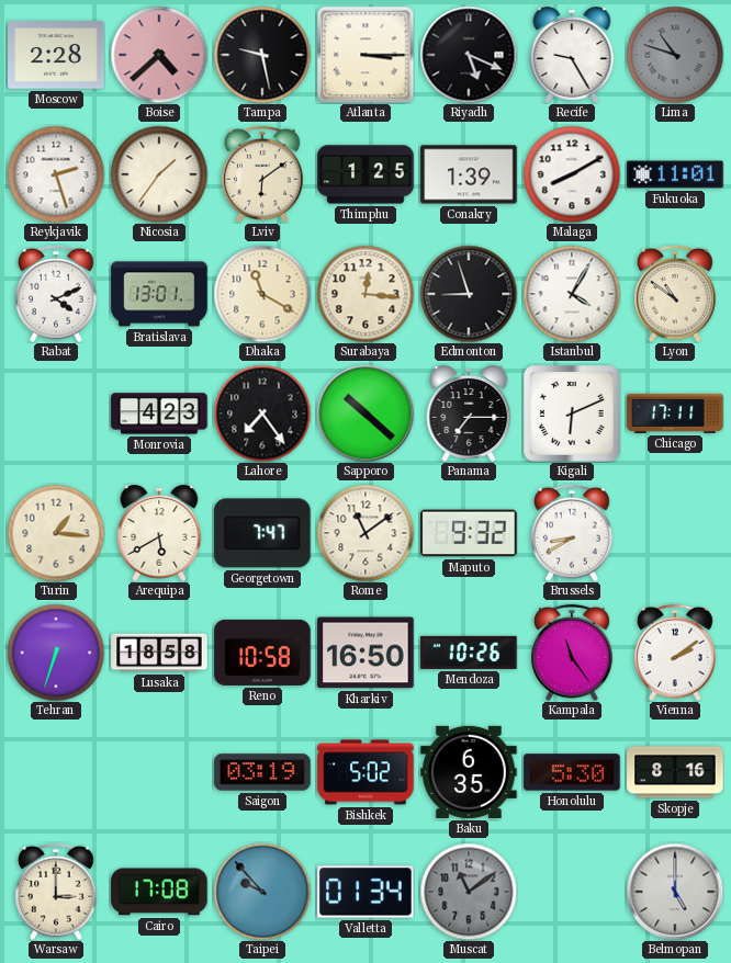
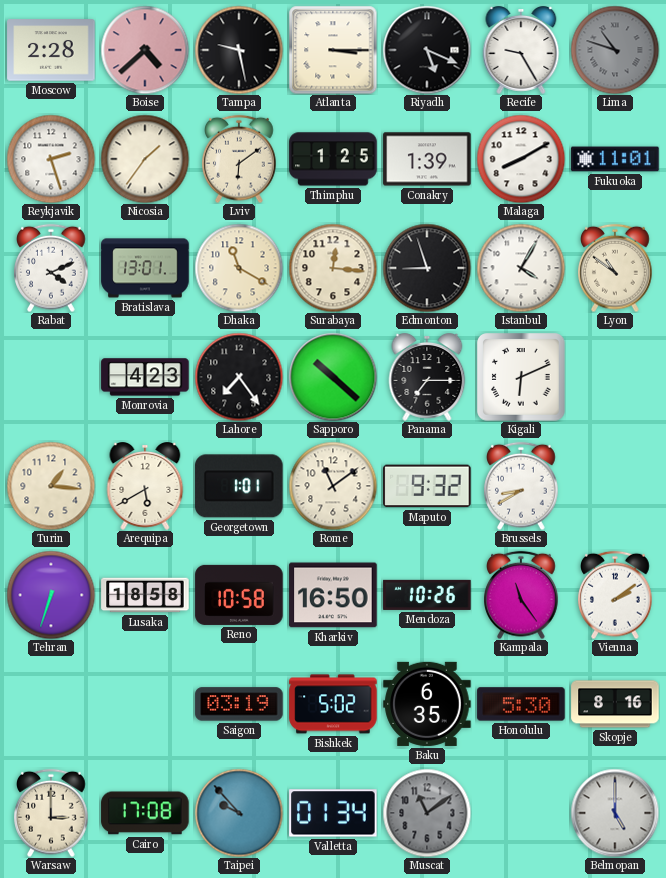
Chicago: 17:11 -> none (675, 413)
Georgetown: 7:47 -> 1:01 (239, 486)
